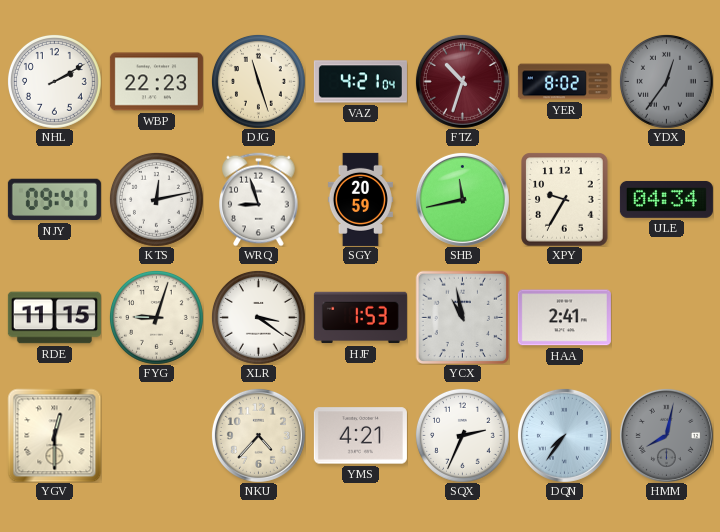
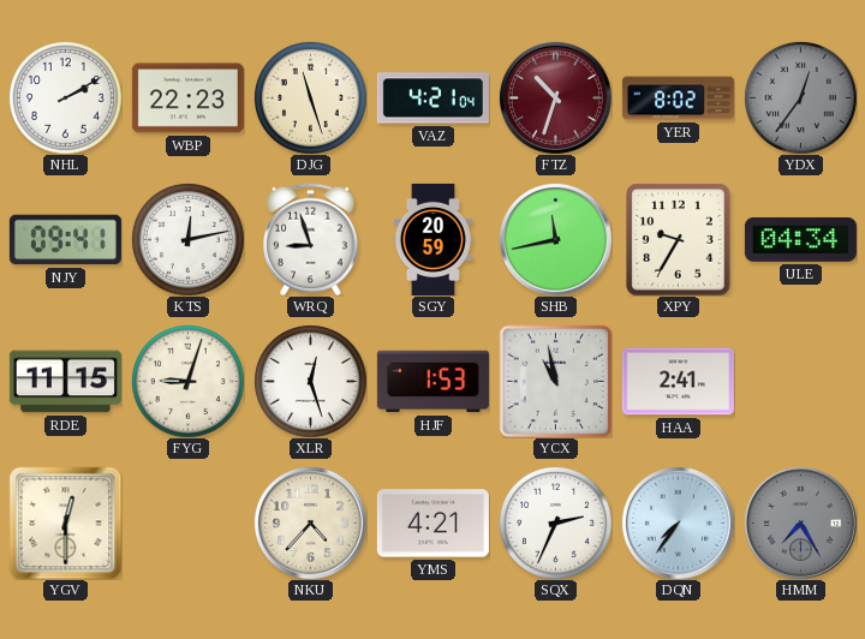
XLR: 3:21 -> 12:27 (310, 381)
HMM: 8:02 -> 7:25 (800, 522)
